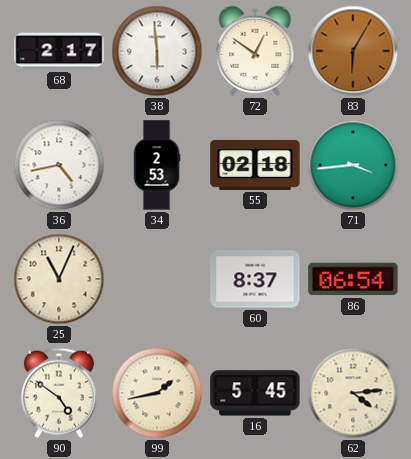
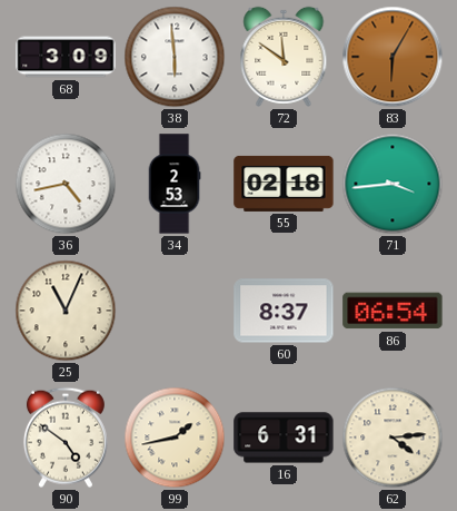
68: 2:17 -> 3:09 (66, 57)
72: 12:51 -> 11:51 (284, 57)
16: 5:45 -> 6:31 (284, 438)
